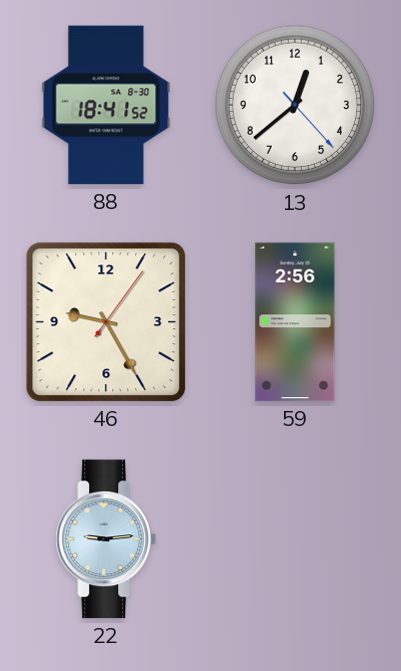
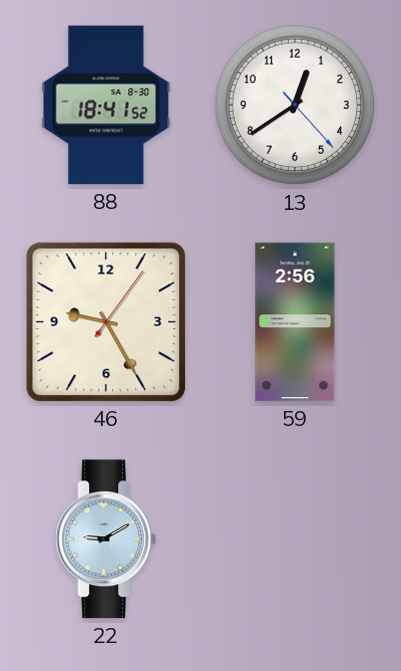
13: 12:38 -> 12:39 (295, 105)
22: 9:14 -> 9:10 (106, 539)
